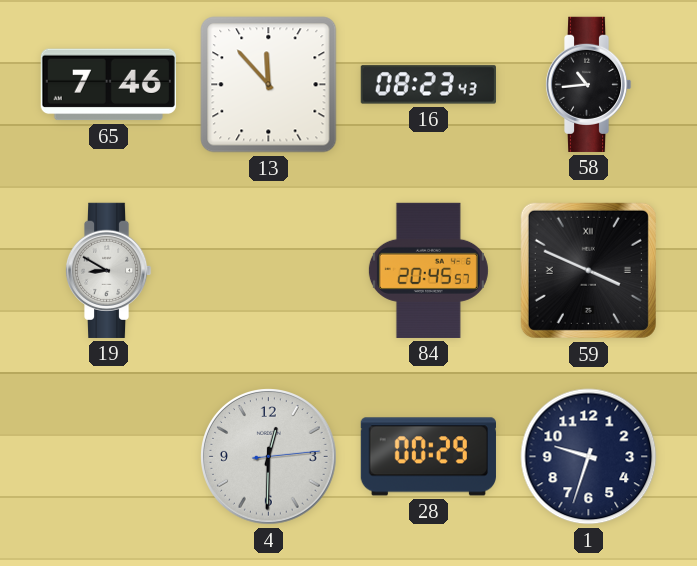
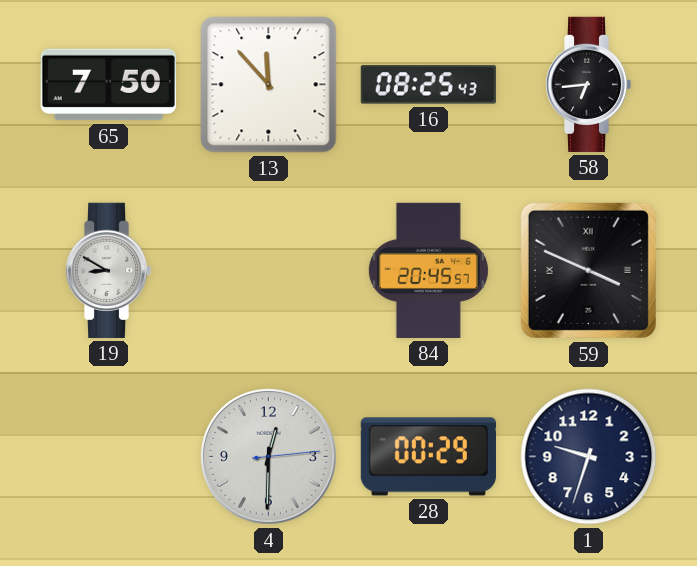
65: 7:46 -> 7:50 (108, 85)
16: 08:23 -> 08:25 (428, 85)
58: 10:44 -> 6:44 (588, 84)
